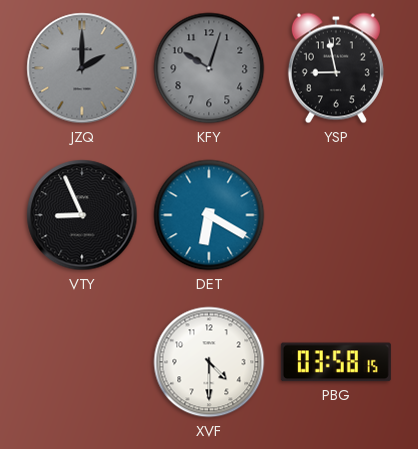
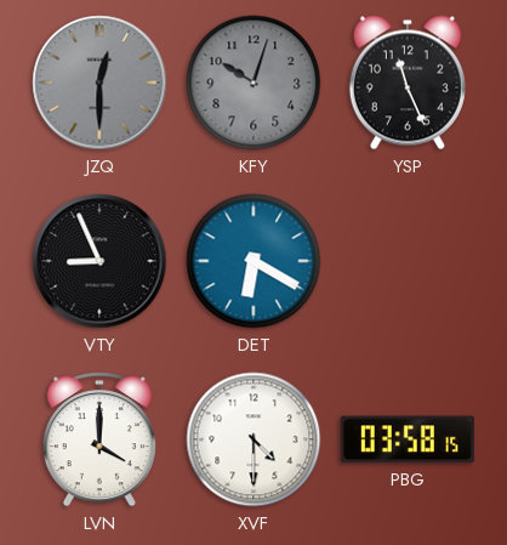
JZQ: 2:00 -> 12:30 (99, 83)
YSP: 8:58 -> 11:26 (408, 83)
LVN: none -> 4:00 (99, 439)
